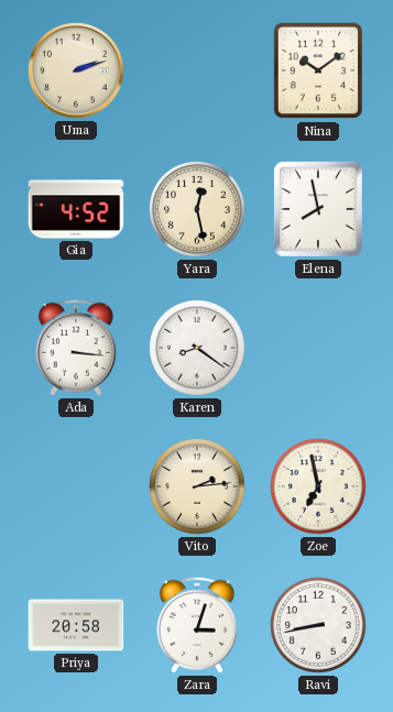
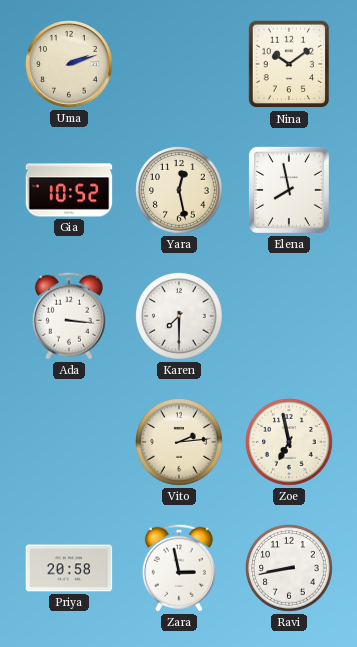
Gia: 4:52 -> 10:52 (69, 190)
Karen: 8:21 -> 7:30 (180, 317)
Zara: 3:03 -> 2:58 (179, 568)
